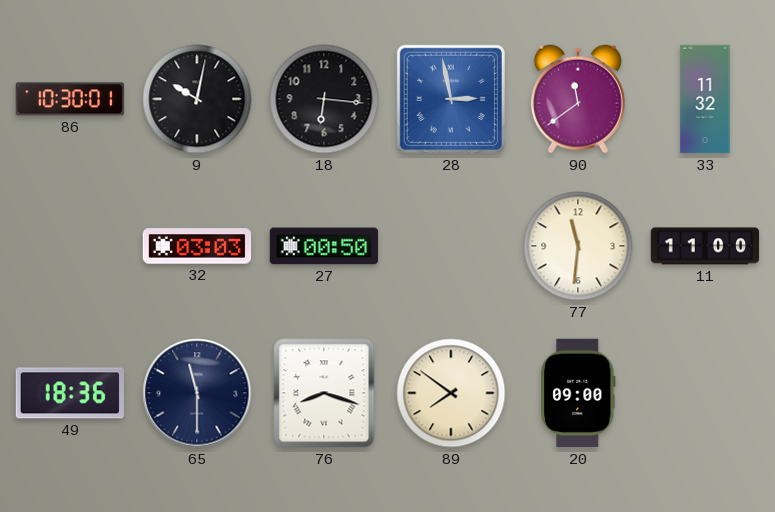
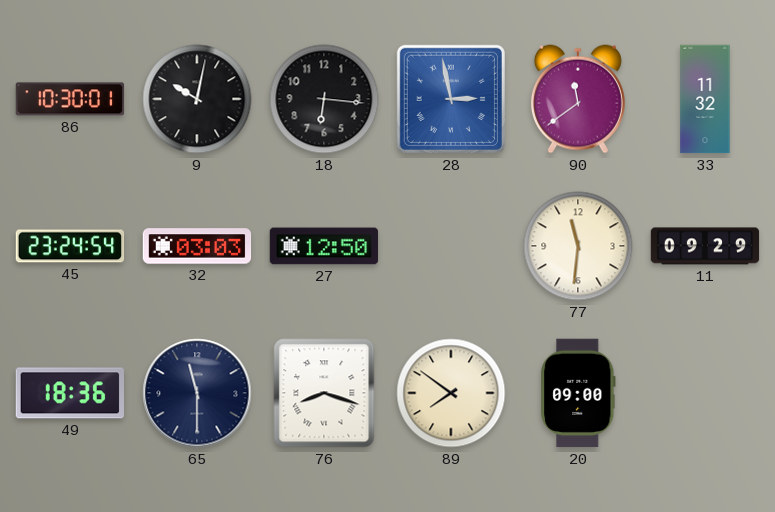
45: none -> 23:24 (70, 246)
27: 00:50 -> 12:50 (324, 246)
11: 11:00 -> 09:29 (705, 246)
